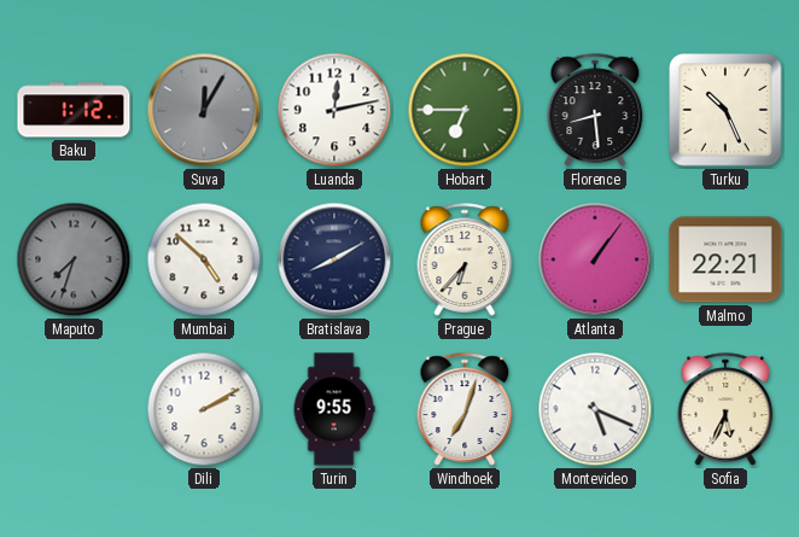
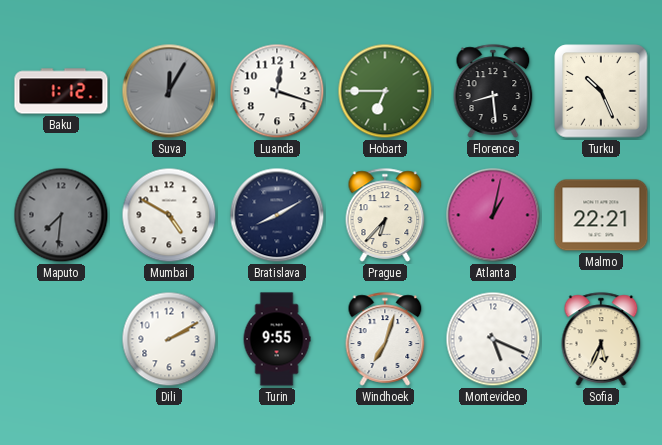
Luanda: 12:13 -> 12:18 (277, 91)
Maputo: 7:33 -> 7:31 (61, 215)
Mumbai: 4:52 -> 4:50 (169, 215)
Atlanta: 1:06 -> 1:02 (493, 215)
